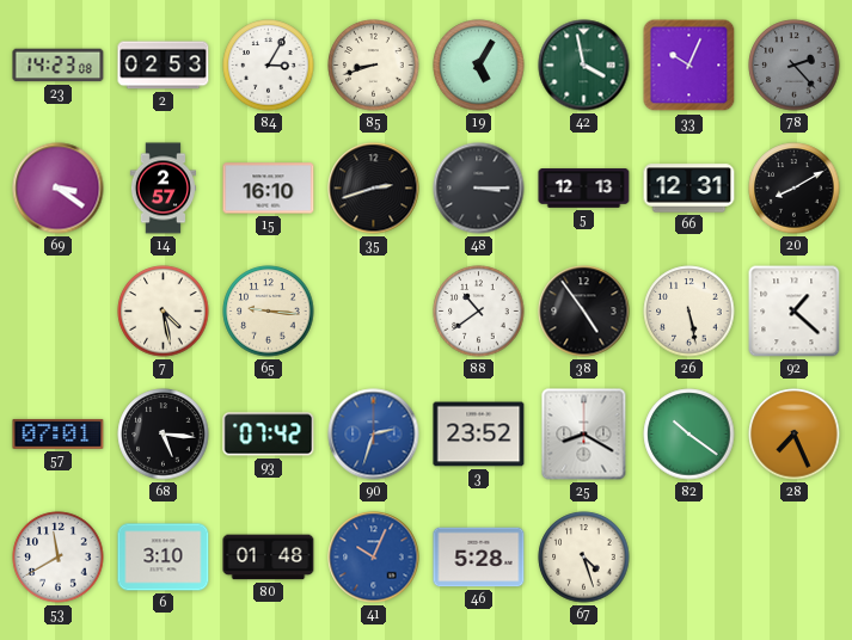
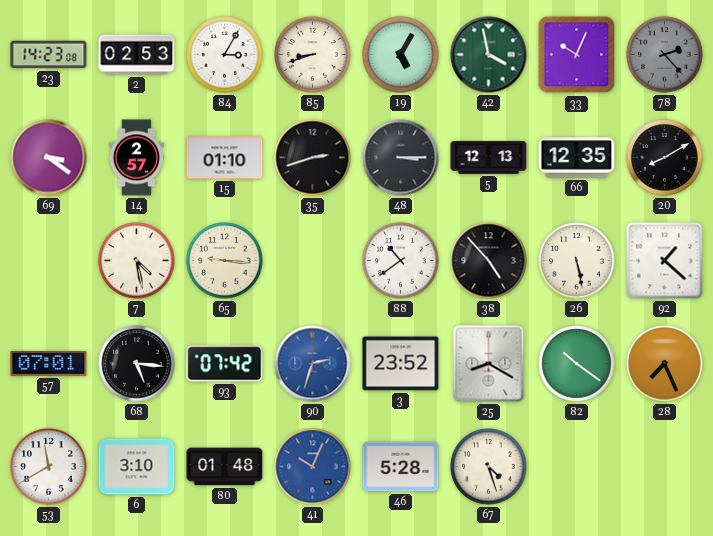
15: 16:10 -> 01:10 (225, 158)
66: 12:31 -> 12:35 (577, 158)
38: 4:54 -> 4:53 (489, 261)
